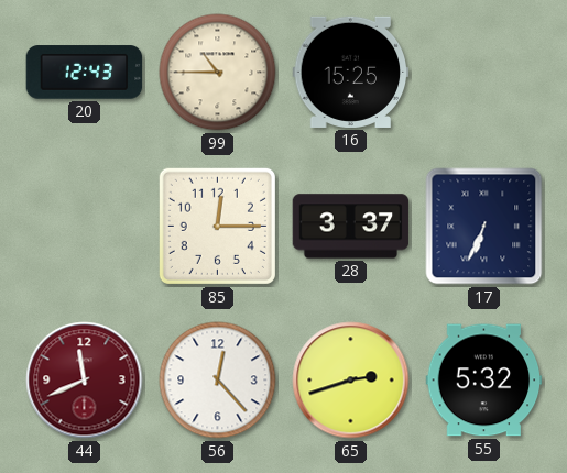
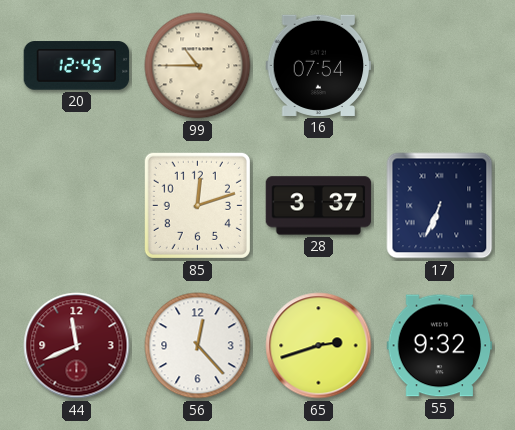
20: 12:43 -> 12:45 (77, 66)
16: 15:25 -> 07:54 (319, 65)
85: 12:15 -> 12:12 (197, 205)
55: 5:32 -> 9:32 (440, 346)
